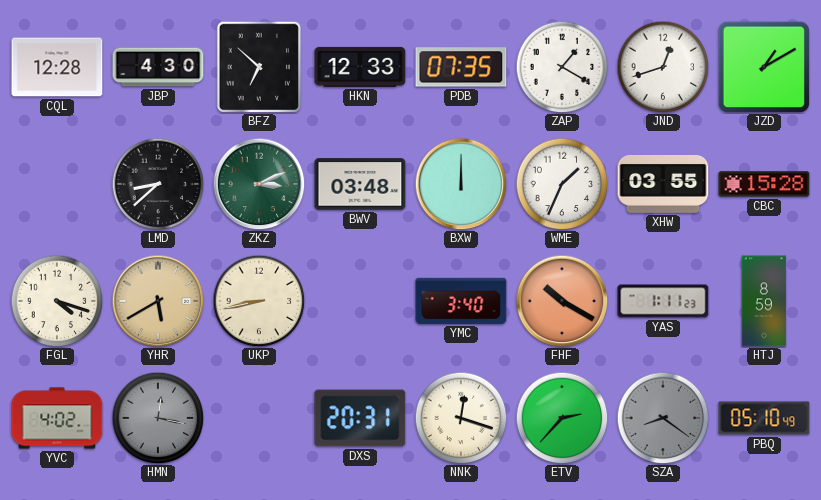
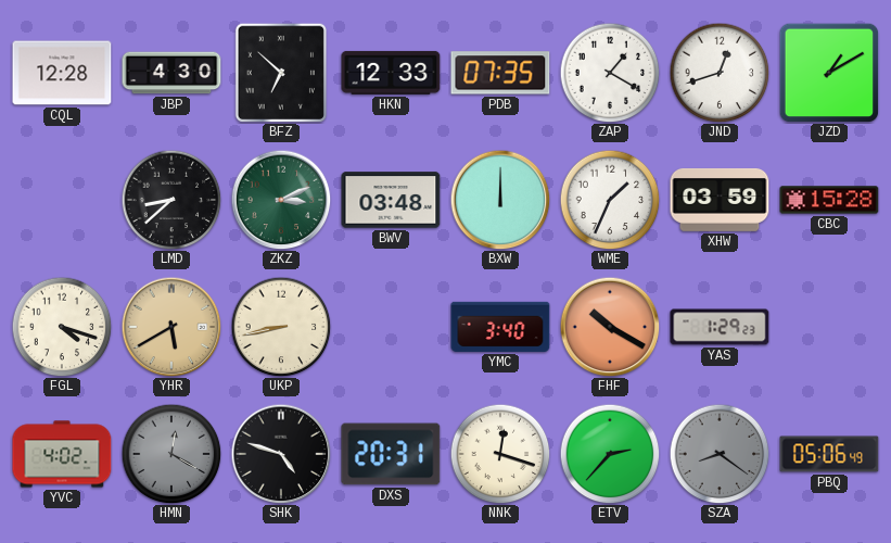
XHW: 03:55 -> 03:59 (720, 200)
YAS: 1:11 -> 1:29 (720, 327)
HTJ: 8:59 -> none (764, 301)
HMN: 12:17 -> 12:20 (171, 454)
SHK: none -> 4:48 (281, 454)
PBQ: 05:10 -> 05:06 (829, 454)
